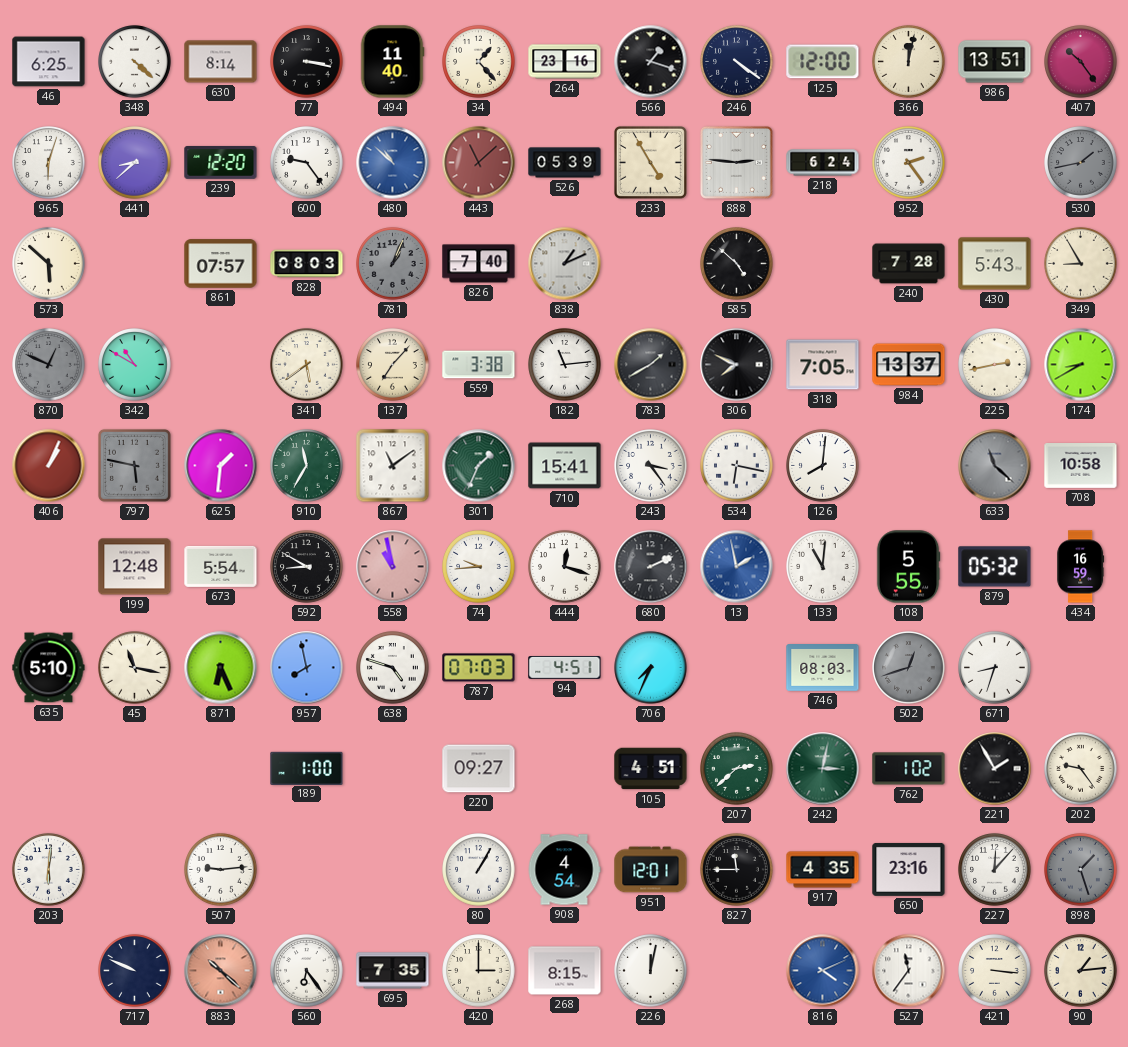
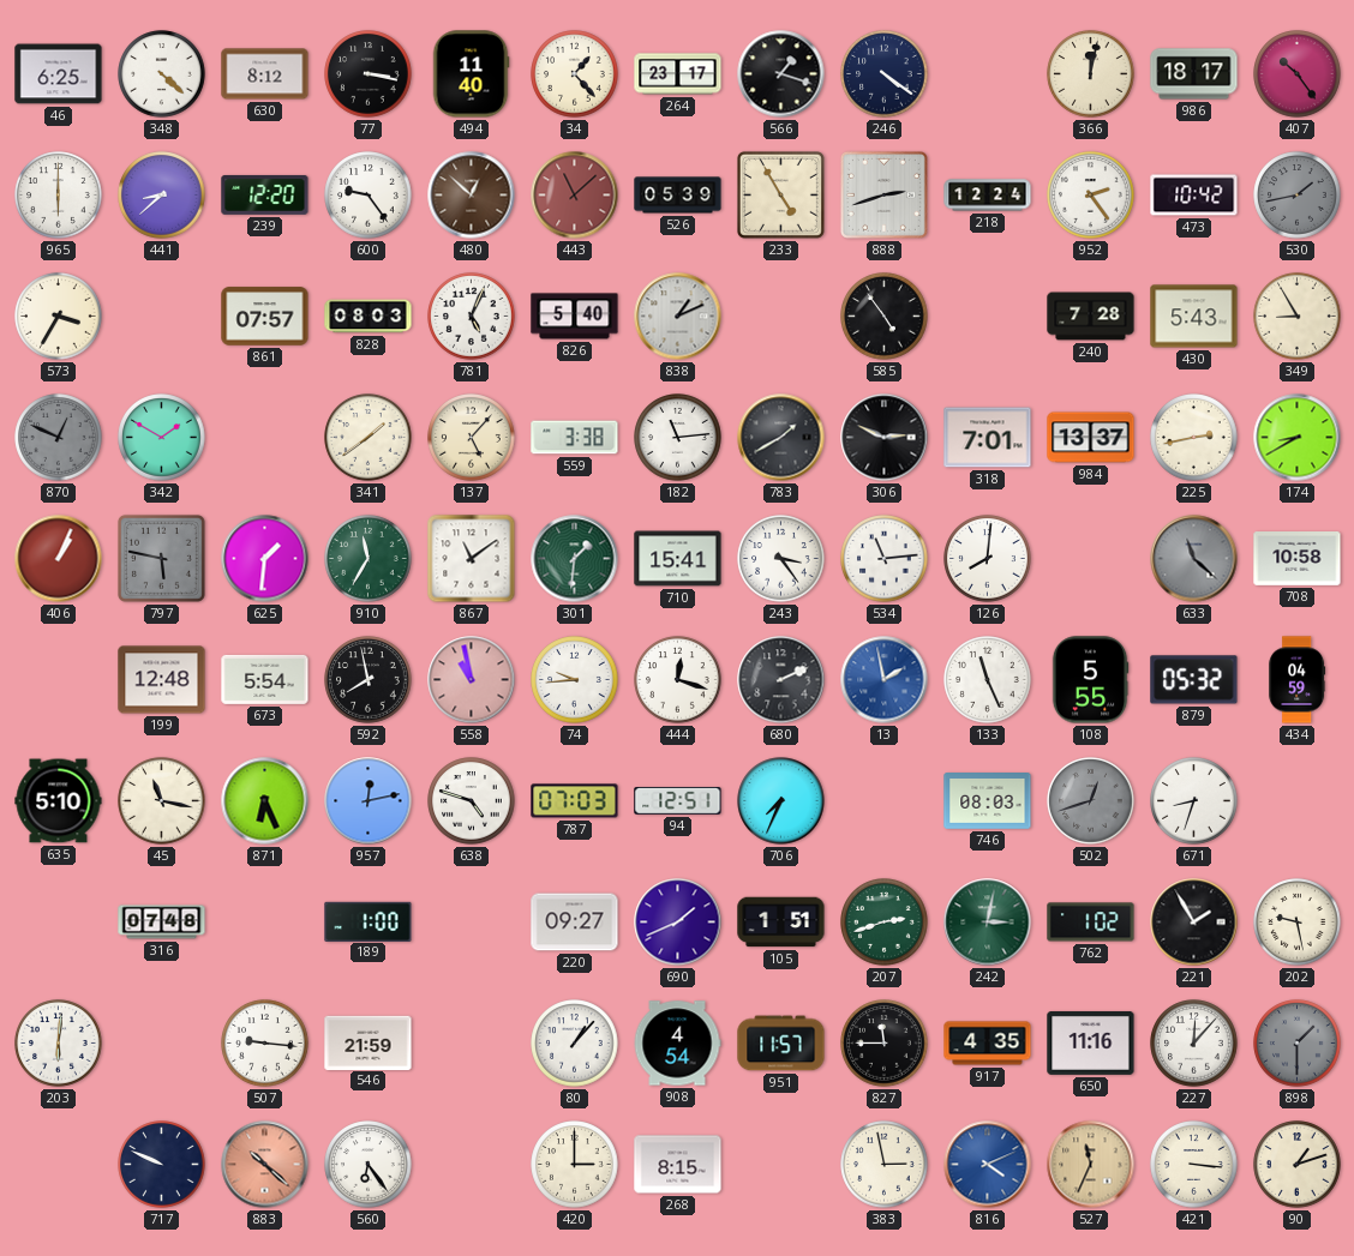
630: 8:14 -> 8:12 (265, 74)
264: 23:16 -> 23:17 (678, 74)
125: 12:00 -> none (823, 62)
986: 13:51 -> 18:17 (1194, 74)
965: 6:03 -> 6:00 (59, 196)
480: 10:52 -> 12:52 (472, 196)
480 dial: blue -> brown (472, 196)
888: 2:46 -> 2:42 (883, 194)
218: 6:24 -> 12:24 (988, 196)
473: none -> 10:42 (1194, 196)
573: 5:52 -> 3:35 (59, 317)
781: 1:04 -> 5:04 (472, 317)
781 dial: grey -> white (472, 317)
826: 7:40 -> 5:40 (575, 317)
585: 4:52 -> 4:54 (885, 317)
342: 10:50 -> 1:50 (162, 438)
341: 5:39 -> 1:39 (369, 438)
137: 7:07 -> 5:07 (472, 438)
306: 7:49 -> 2:49 (885, 438)
318: 7:05 -> 7:01 (988, 438)
301: 1:34 -> 1:31 (575, 559)
534: 6:17 -> 11:14 (885, 559)
592: 8:50 -> 7:58 (369, 680)
133: 11:01 -> 11:26 (988, 680)
434: 16:59 -> 04:59 (1298, 680)
957: 7:58 -> 12:13 (369, 801)
94: 4:51 -> 12:51 (678, 801)
316: none -> 07:48 (162, 923)
690: none -> 1:41 (678, 923)
105: 4:51 -> 1:51 (781, 923)
207: 2:38 -> 2:42 (885, 923)
202: 9:24 -> 9:28 (1298, 923)
507: 9:14 -> 9:16 (265, 1044)
546: none -> 21:59 (369, 1042)
80: 1:05 -> 1:07 (575, 1044)
951: 12:01 -> 11:57 (781, 1044)
650: 23:16 -> 11:16 (1091, 1044)
898: 1:27 -> 1:30 (1298, 1044)
695: 7:35 -> none (393, 971)
226: 12:02 -> none (651, 971)
383: none -> 2:58 (885, 1165)
527: 11:36 -> 11:34 (1091, 1165)
527 dial: white -> champagne (1091, 1165)
90: 1:14 -> 1:12 (1298, 1165)
